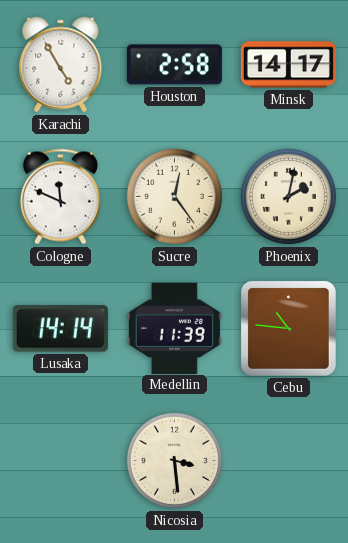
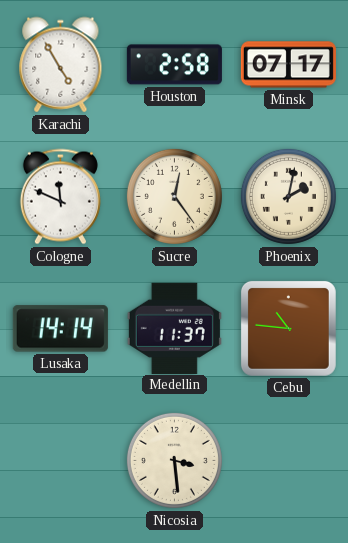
Minsk: 14:17 -> 07:17 (288, 65)
Medellin: 11:39 -> 11:37 (174, 328)
